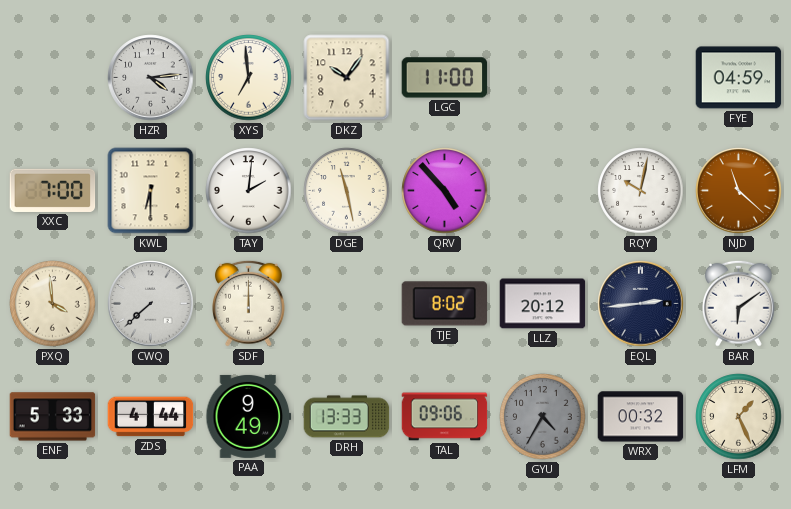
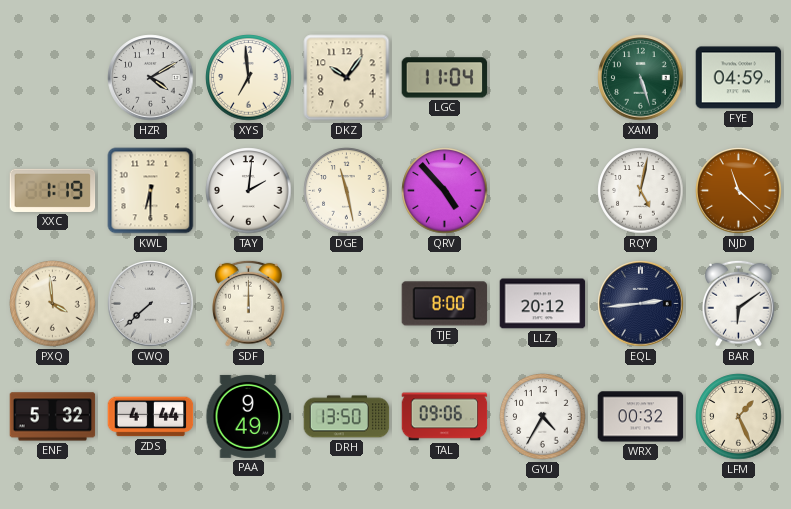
HZR: 4:14 -> 4:10 (151, 78)
LGC: 11:00 -> 11:04 (445, 78)
XAM: none -> 5:27 (641, 78)
XXC: 7:00 -> 1:19 (53, 190)
RQY: 10:02 -> 5:02 (641, 191)
TJE: 8:02 -> 8:00 (445, 304)
ENF: 5:33 -> 5:32 (53, 417)
DRH: 13:33 -> 13:50 (347, 417)
GYU dial: grey -> white (543, 417)
